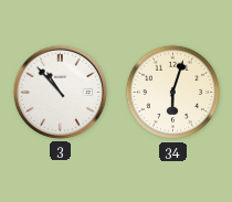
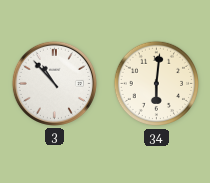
34: 6:03 -> 6:01 (157, 84)
